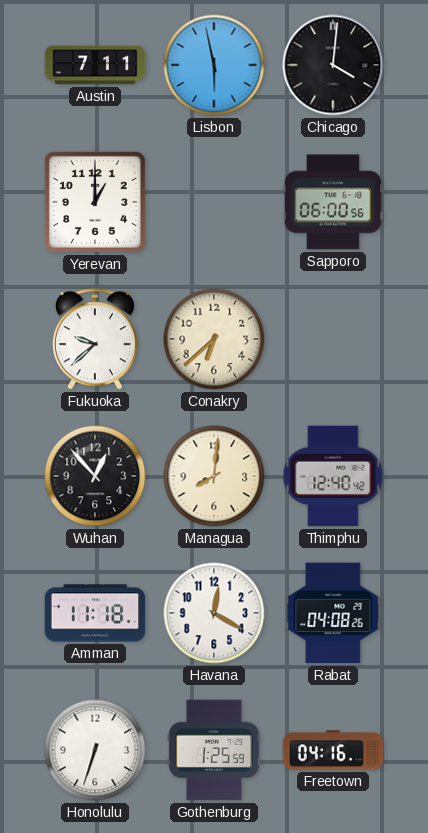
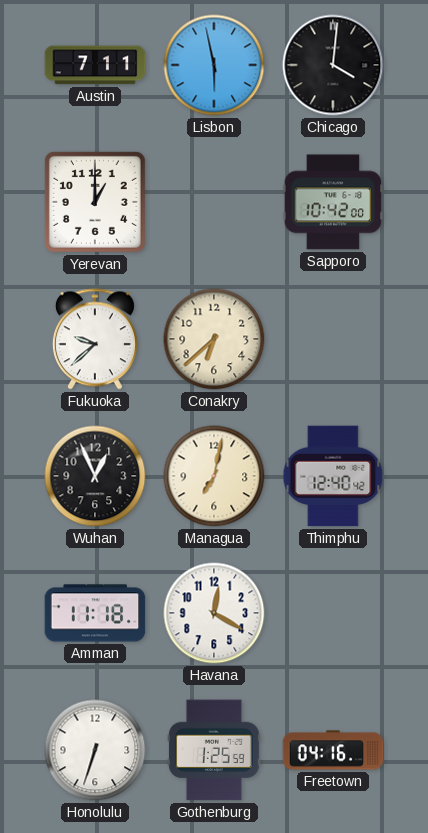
Sapporo: 06:00 -> 10:42 (333, 202)
Wuhan: 12:53 -> 12:56 (95, 476)
Managua: 8:01 -> 7:02 (214, 476)
Rabat: 04:08 -> none (333, 613)
